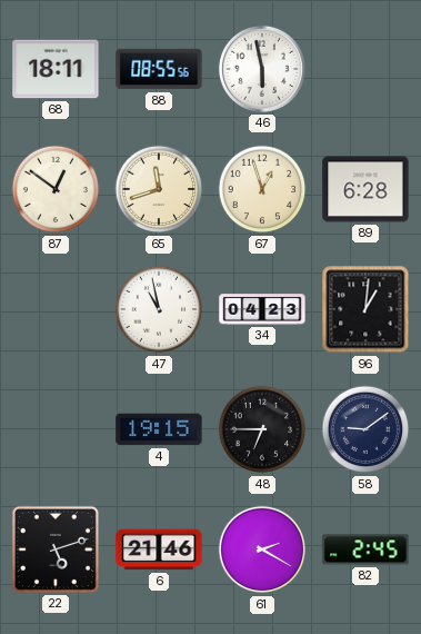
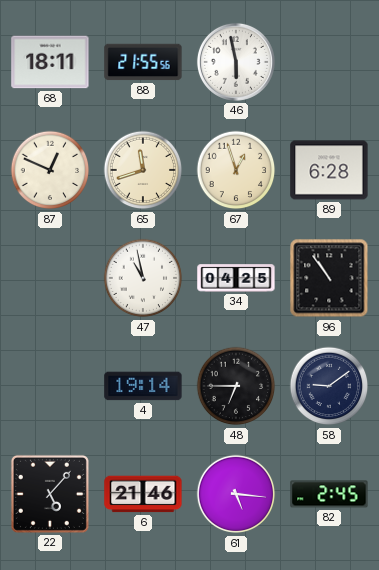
88: 08:55 -> 21:55 (143, 62)
87: 12:51 -> 12:49 (50, 170)
34: 04:23 -> 04:25 (236, 278)
96: 1:01 -> 10:54 (329, 278)
4: 19:15 -> 19:14 (143, 386)
22: 5:12 -> 5:07 (50, 494)
61: 2:20 -> 5:16 (236, 494)
